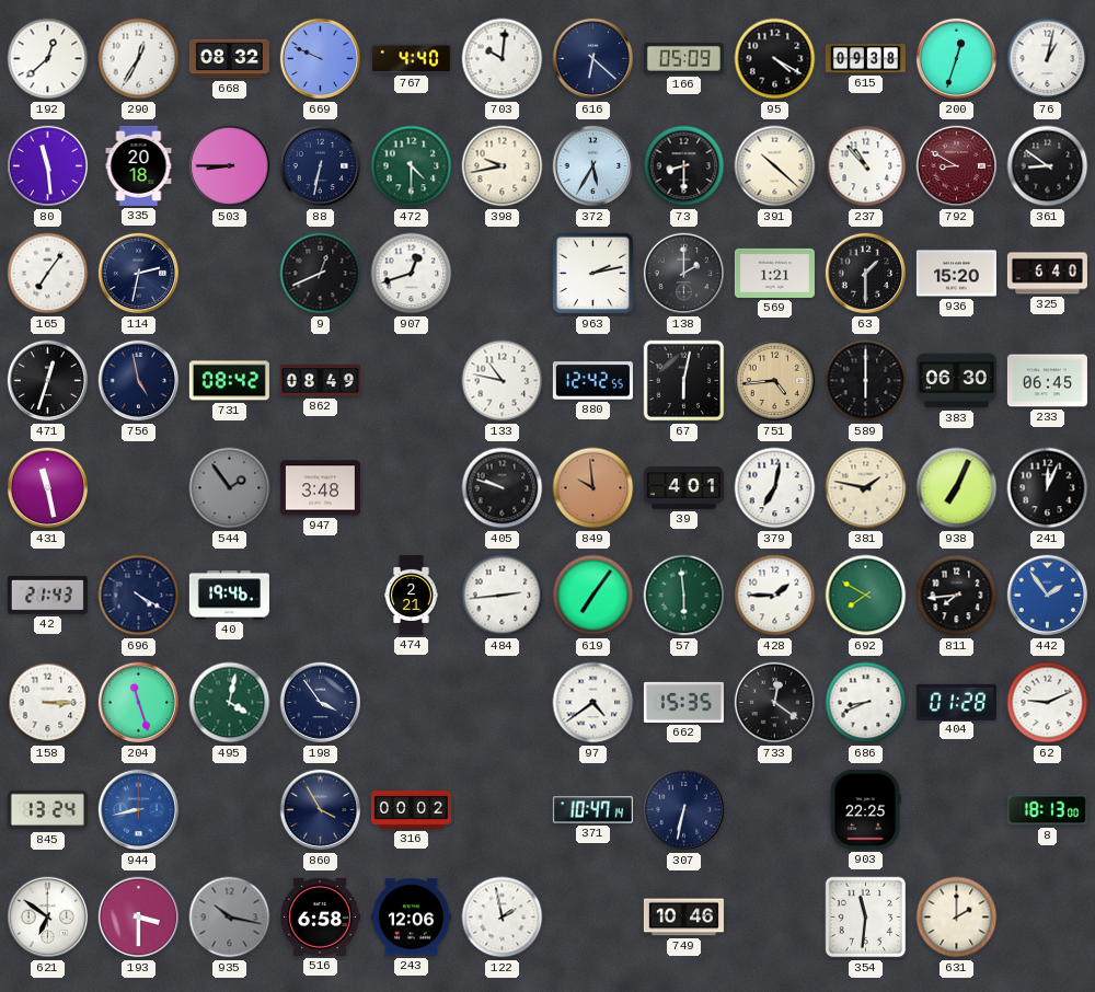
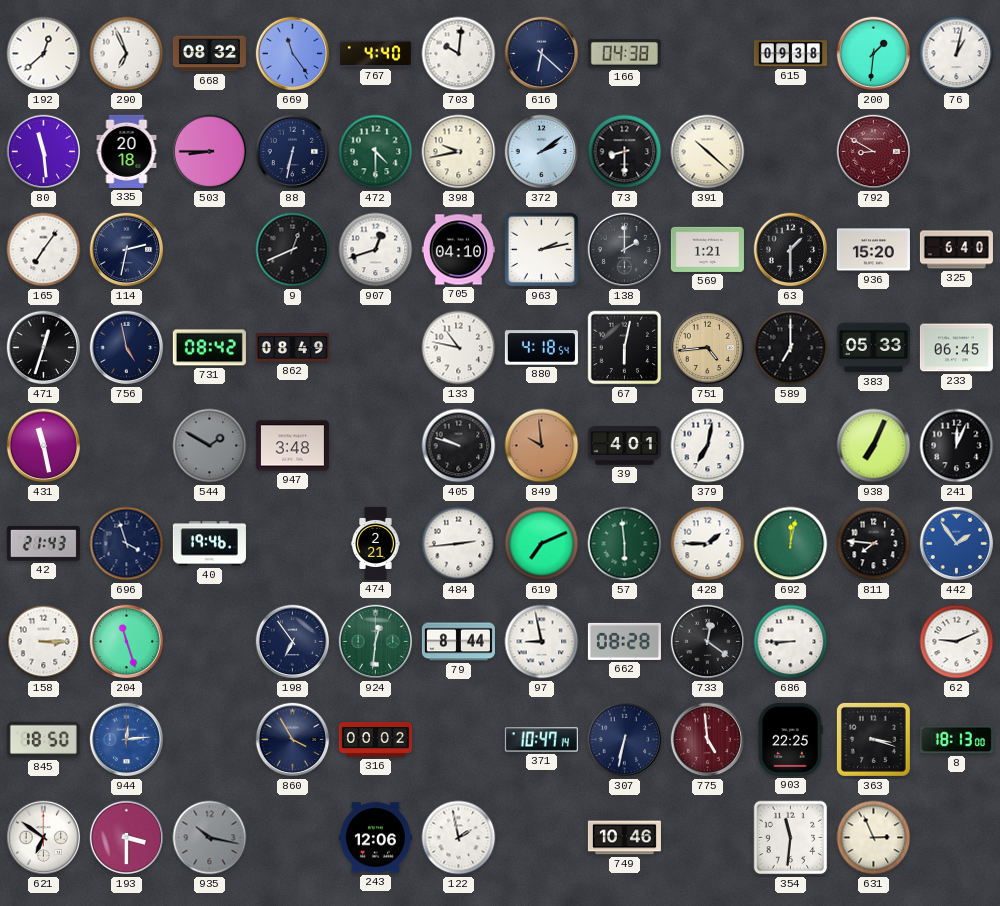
290: 12:35 -> 6:56 (127, 54)
669: 9:49 -> 11:24 (293, 54)
166: 05:09 -> 04:38 (624, 53)
95: 4:20 -> none (775, 59)
200: 12:33 -> 1:31 (874, 54)
372: 5:35 -> 2:09 (542, 152)
237: 10:53 -> none (866, 166)
361: 8:51 -> none (1048, 166)
705: none -> 04:10 (458, 250)
880: 12:42 -> 4:18 (541, 348)
589: 6:00 -> 7:00 (791, 348)
383: 06:30 -> 05:33 (873, 348)
544: 1:54 -> 1:50 (210, 446)
381: 1:47 -> none (866, 488)
696: 4:20 -> 3:57 (127, 544)
619: 7:06 -> 7:11 (542, 544)
692: 7:50 -> 12:02 (791, 544)
811: 7:44 -> 7:46 (874, 544)
495: 4:02 -> none (230, 703)
198: 3:54 -> 6:54 (293, 642)
924: none -> 12:31 (376, 642)
79: none -> 8:44 (458, 642)
97: 4:39 -> 8:58 (542, 642)
662: 15:35 -> 08:28 (624, 641)
686: 8:41 -> 8:45 (791, 642)
404: 01:28 -> none (956, 702)
845: 13:24 -> 18:50 (43, 740)
944: 8:43 -> 12:14 (127, 740)
775: none -> 4:59 (708, 740)
363: none -> 3:18 (873, 739)
516: 6:58 -> none (321, 916)
631: 2:00 -> 2:56 (874, 838)
